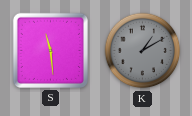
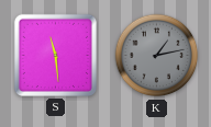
K: 1:10 -> 1:13 (157, 56)
